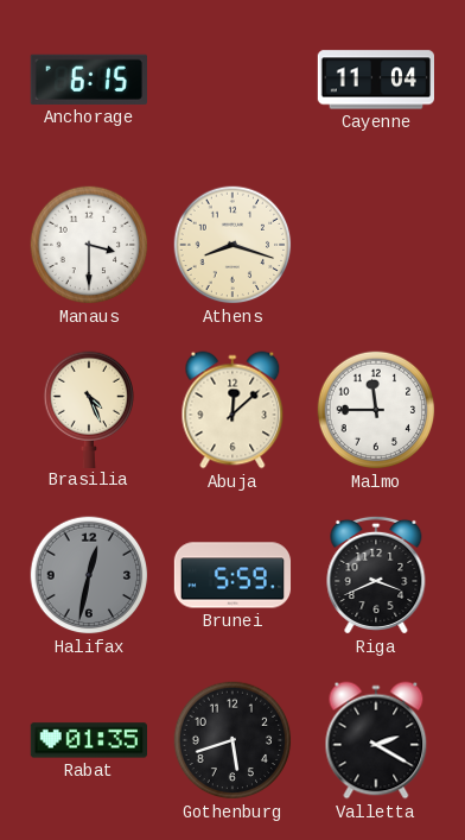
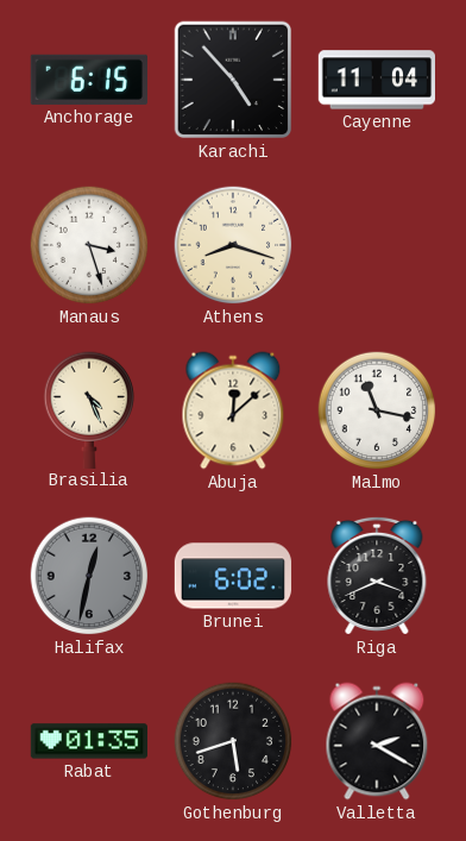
Karachi: none -> 4:53 (233, 80)
Manaus: 3:30 -> 3:27 (89, 245)
Malmo: 11:45 -> 11:17 (377, 410)
Brunei: 5:59 -> 6:02 (233, 576)
